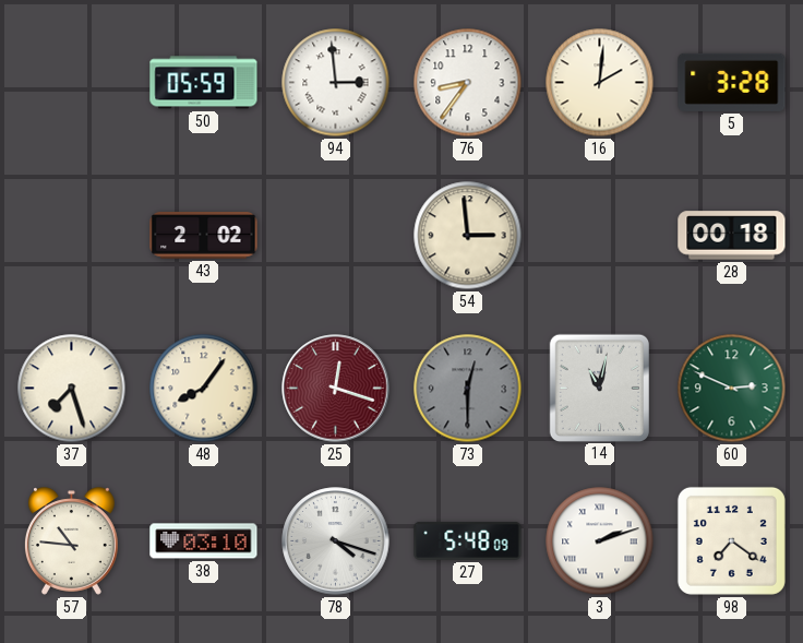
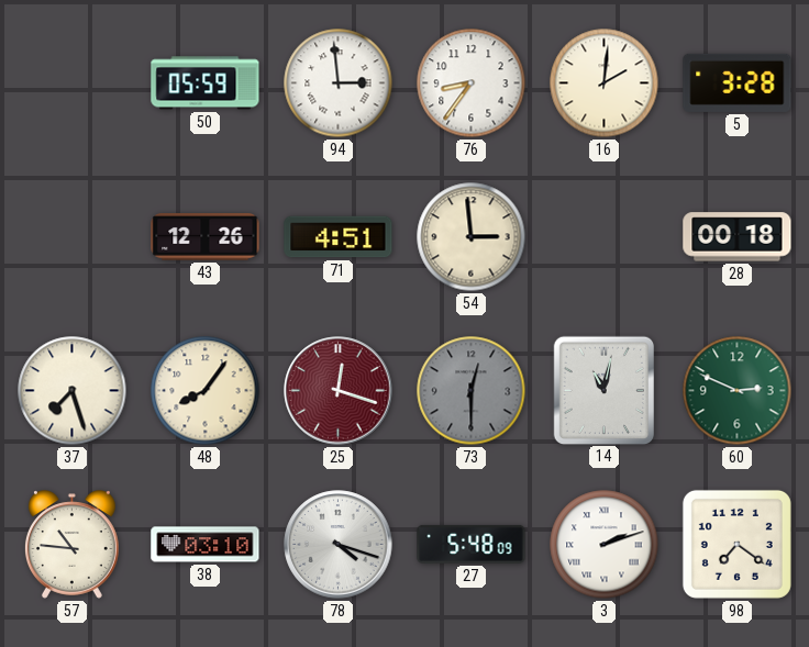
43: 2:02 -> 12:26 (206, 237)
71: none -> 4:51 (339, 237)
